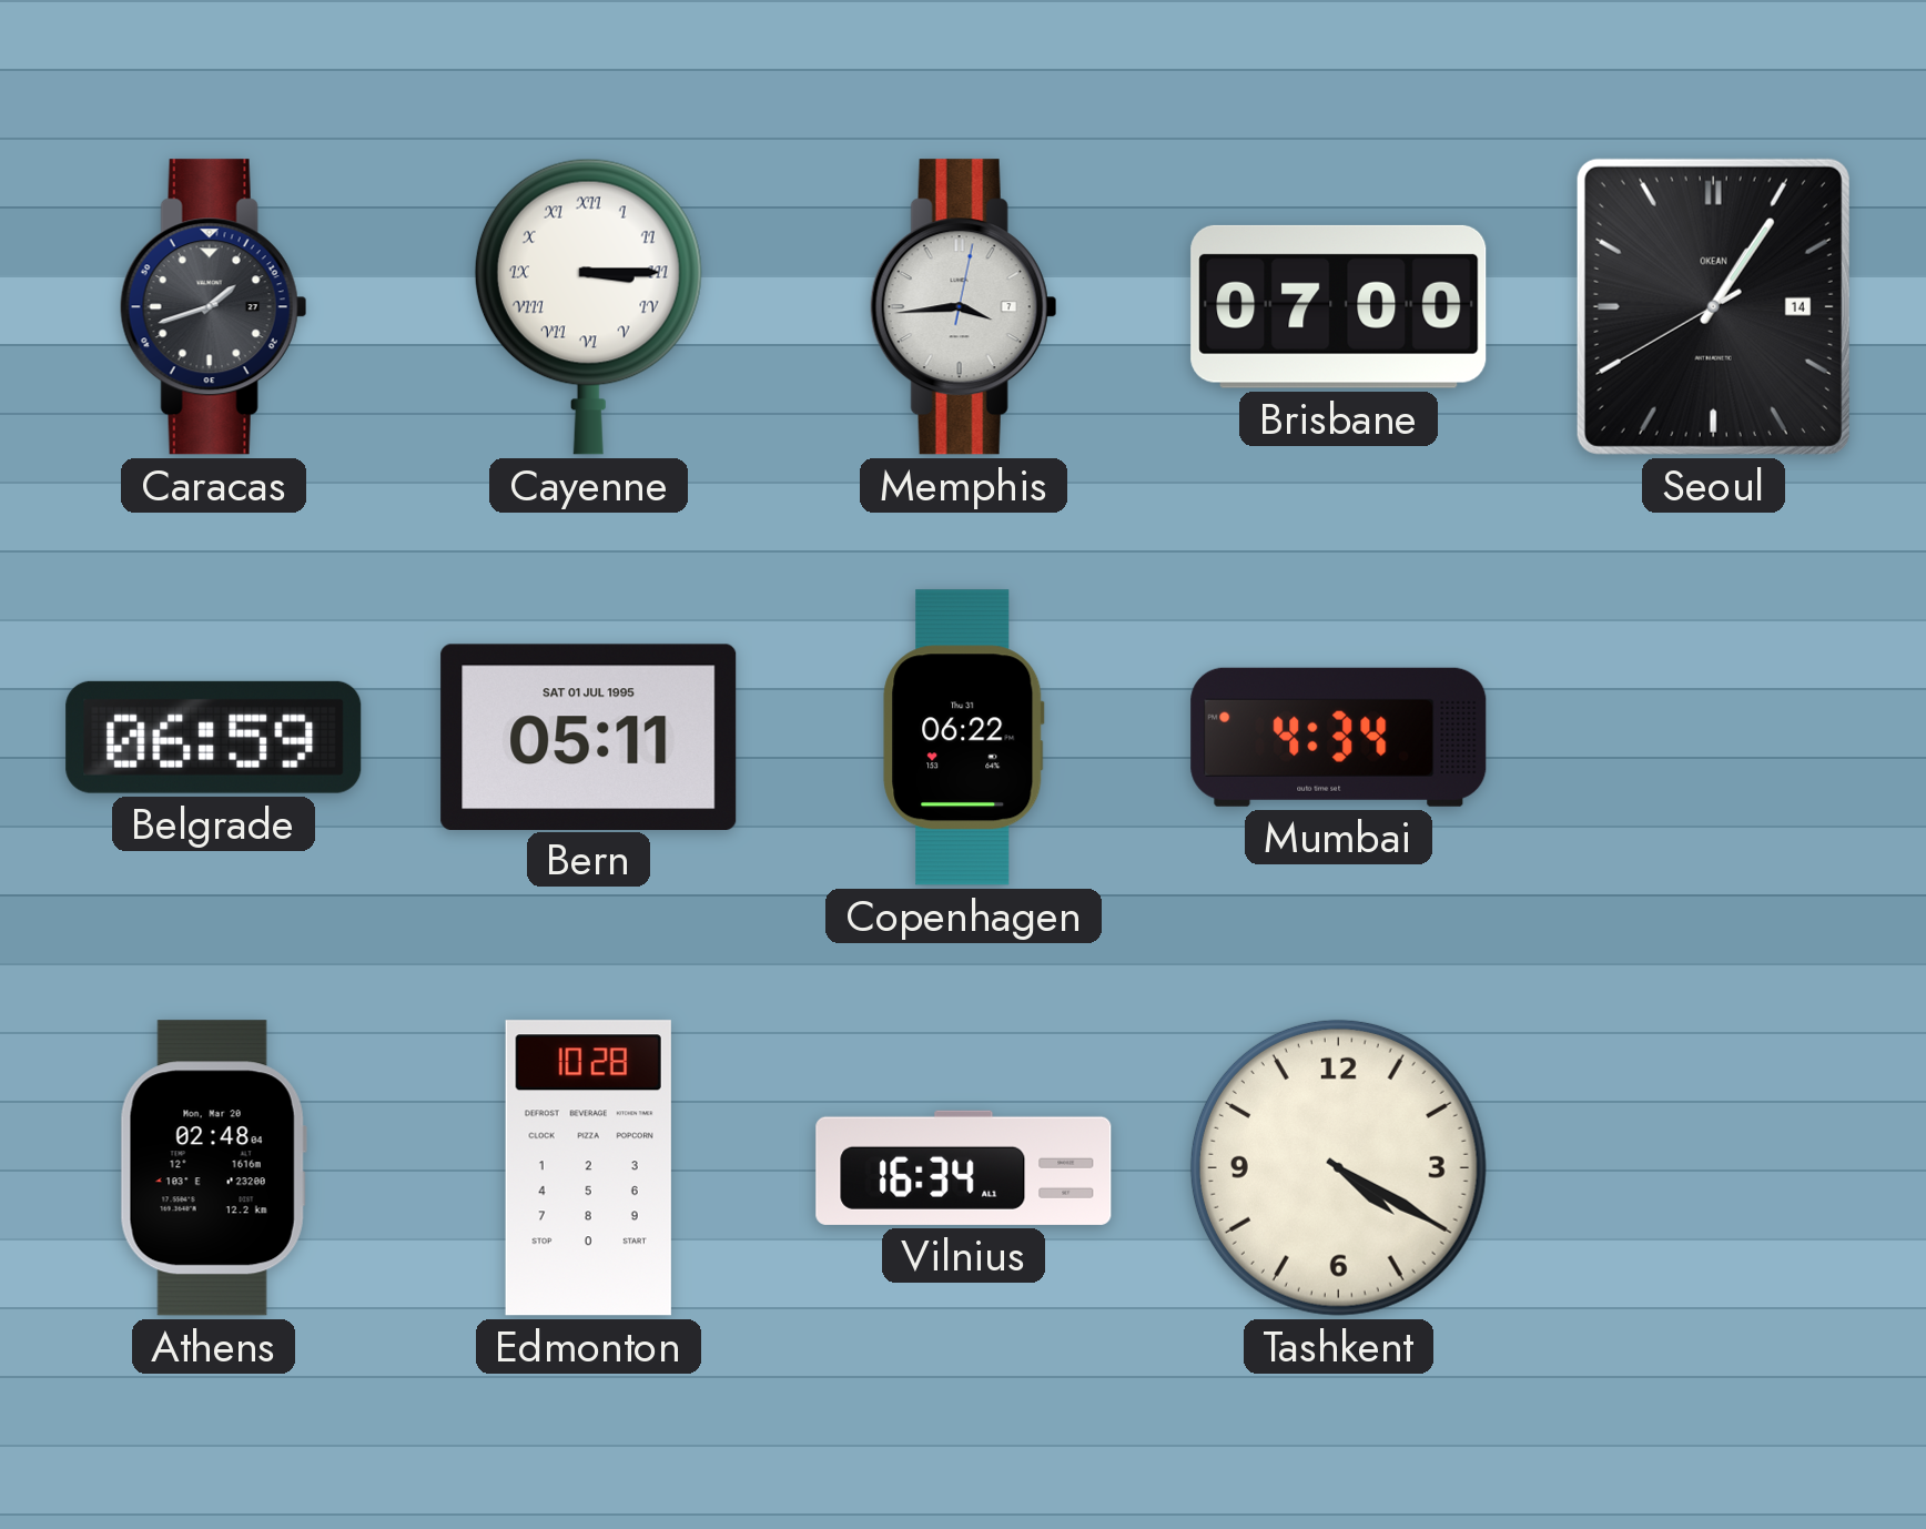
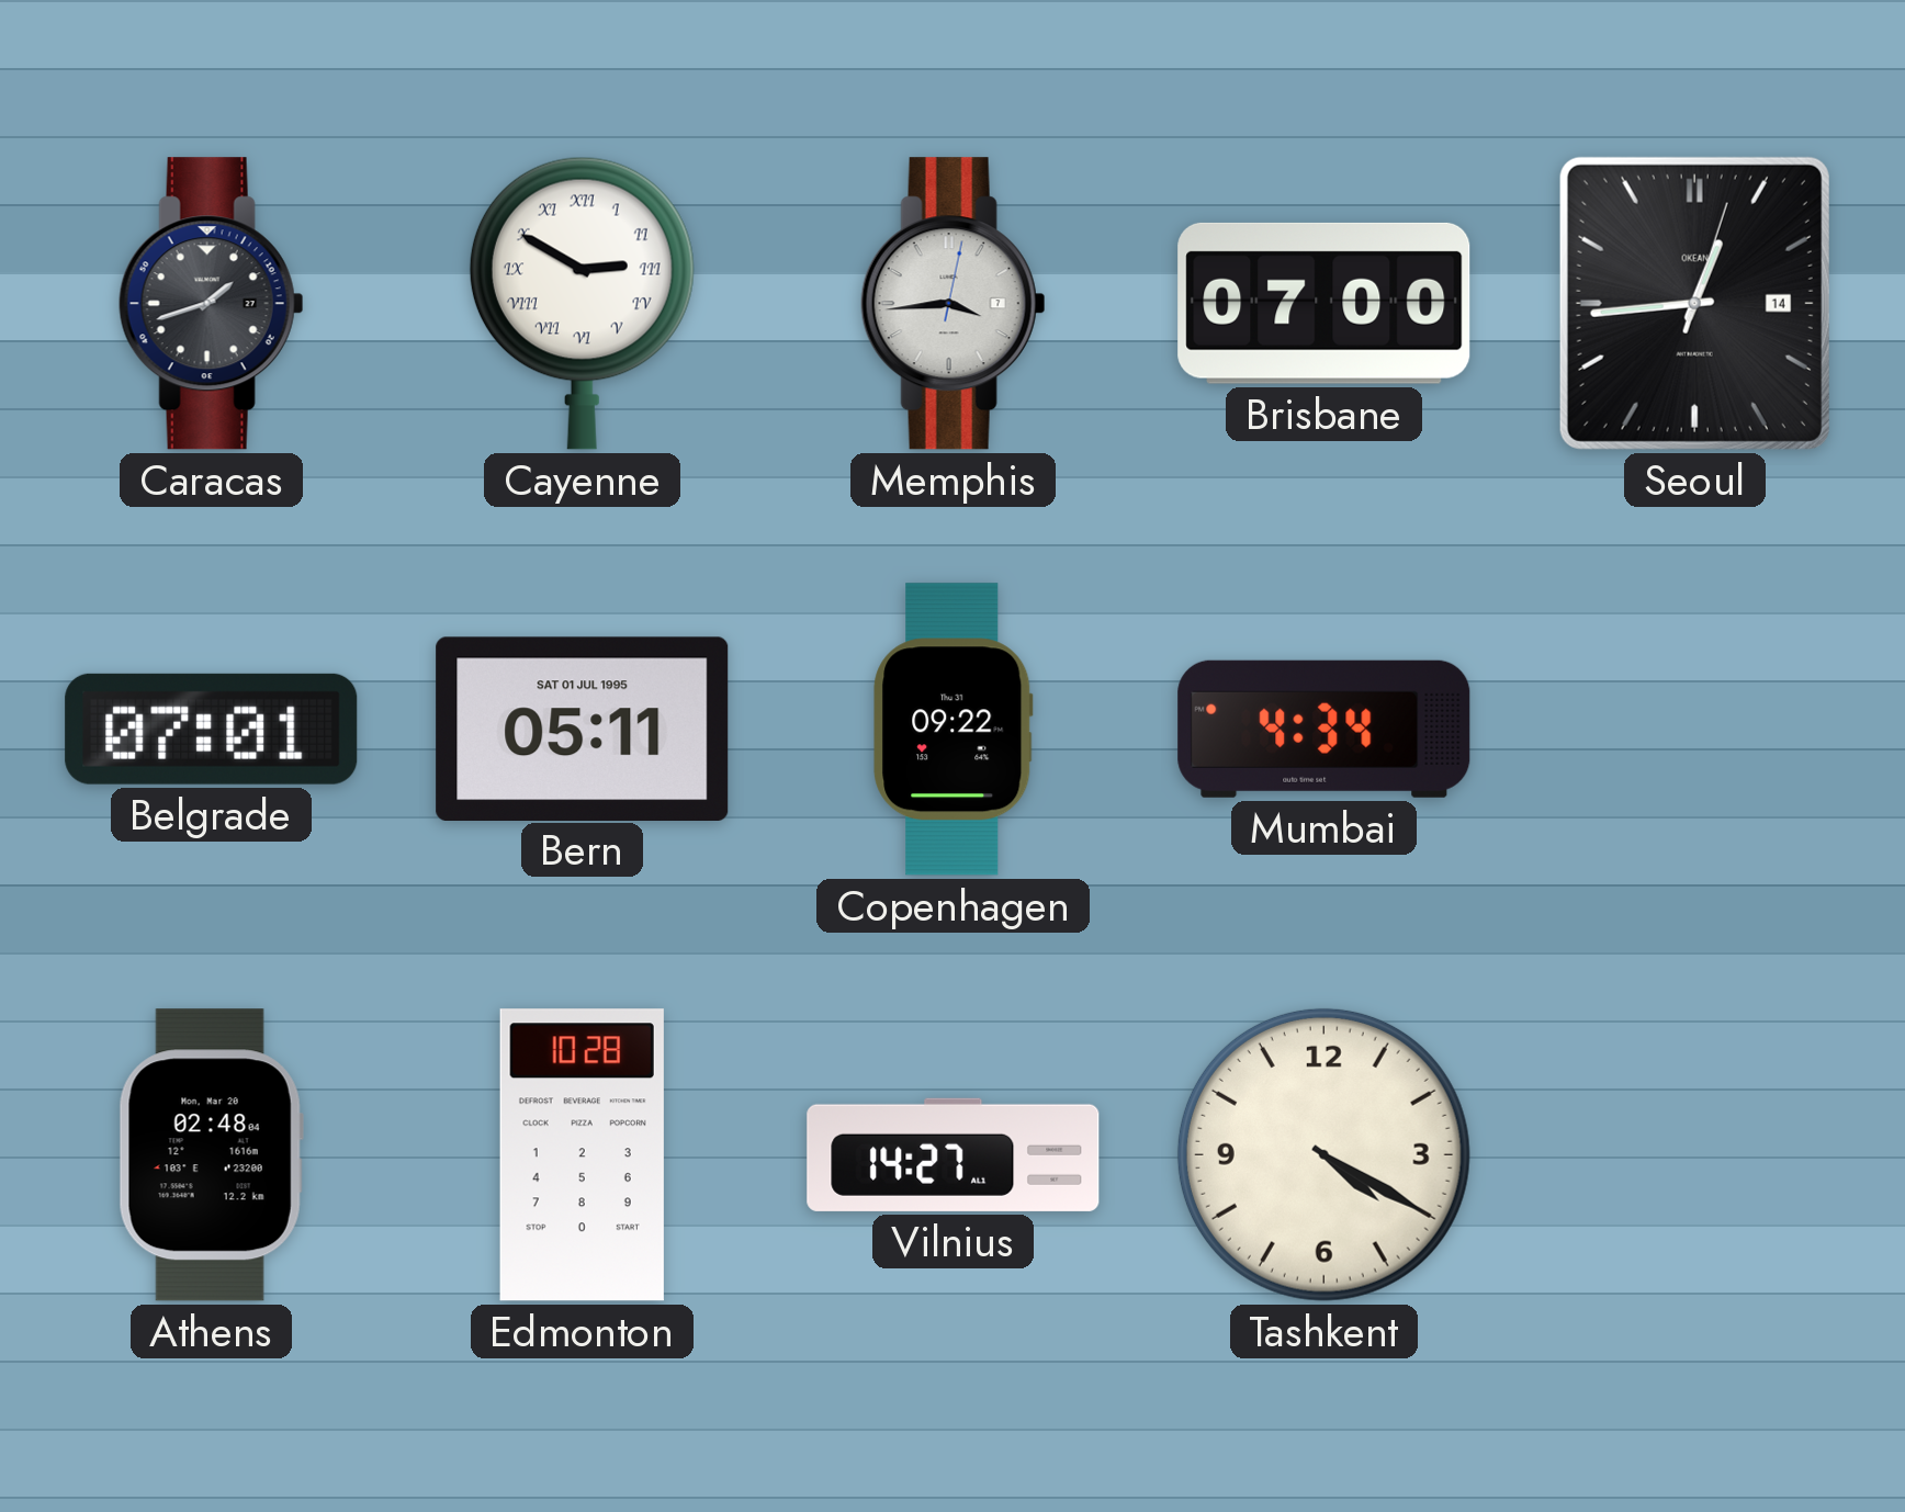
Cayenne: 3:15 -> 2:50 (582, 303)
Seoul: 1:05 -> 12:44 (1694, 303)
Belgrade: 06:59 -> 07:01 (212, 729)
Copenhagen: 06:22 -> 09:22 (954, 730)
Vilnius: 16:34 -> 14:27 (954, 1154)
